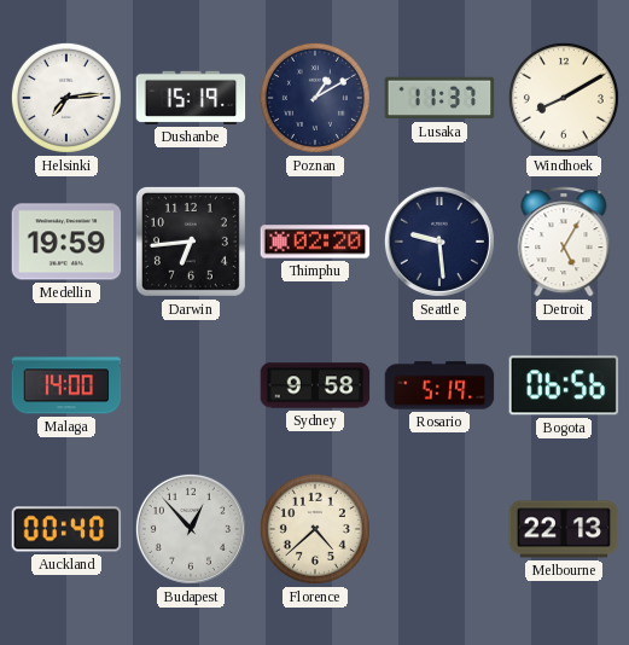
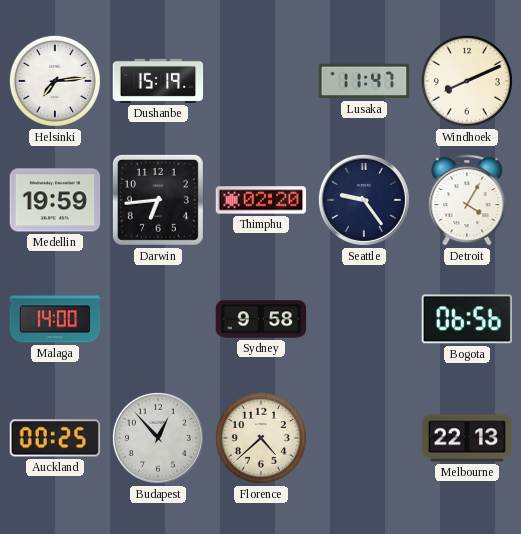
Poznan: 1:10 -> none (315, 98)
Lusaka: 11:37 -> 11:47 (364, 81)
Windhoek: 8:10 -> 8:11 (467, 81)
Seattle: 9:29 -> 9:24 (364, 200)
Detroit: 5:05 -> 4:05 (467, 200)
Rosario: 5:19 -> none (439, 385)
Auckland: 00:40 -> 00:25 (55, 438)
